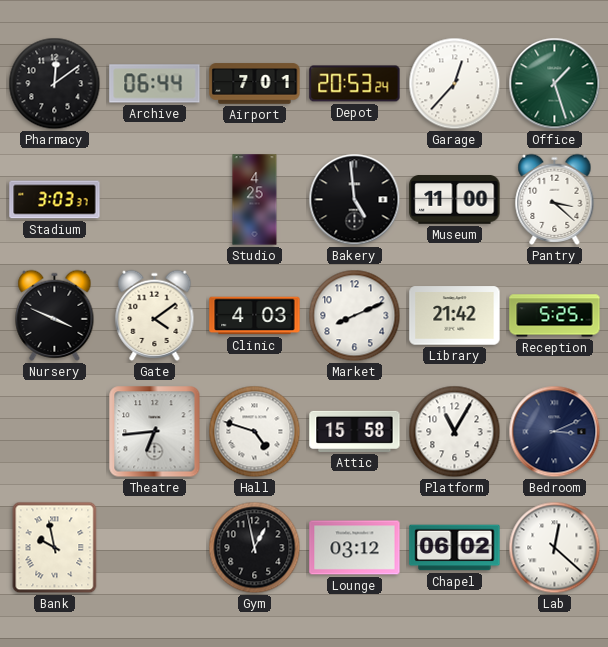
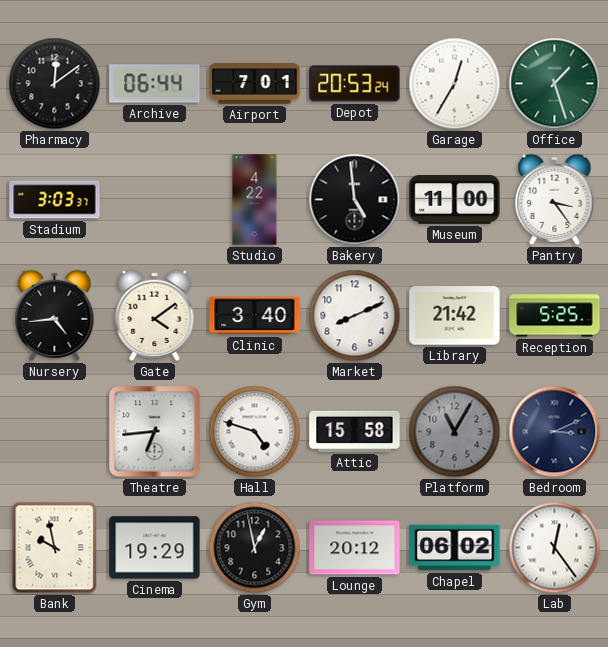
Garage: 12:37 -> 12:35 (455, 84)
Studio: 4:25 -> 4:22 (255, 200)
Pantry: 3:22 -> 3:24 (555, 199)
Nursery: 3:49 -> 4:44 (55, 315)
Clinic: 4:03 -> 3:40 (255, 316)
Platform dial: white -> grey (455, 432)
Cinema: none -> 19:29 (155, 548)
Lounge: 03:12 -> 20:12 (355, 548)
Lab: 12:22 -> 12:24 (555, 548)
